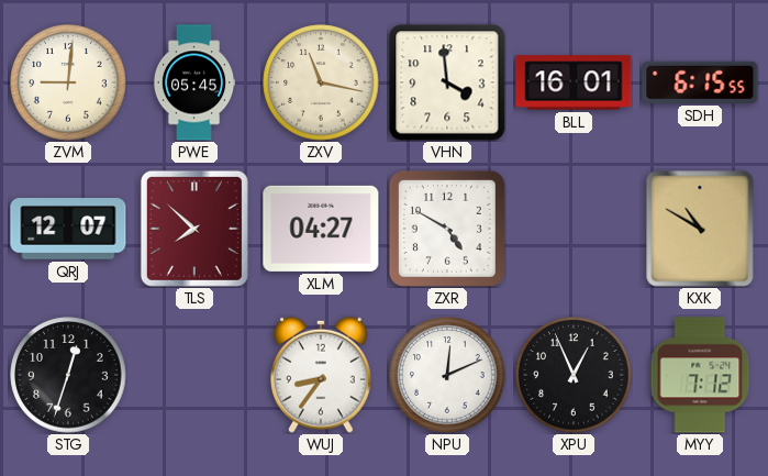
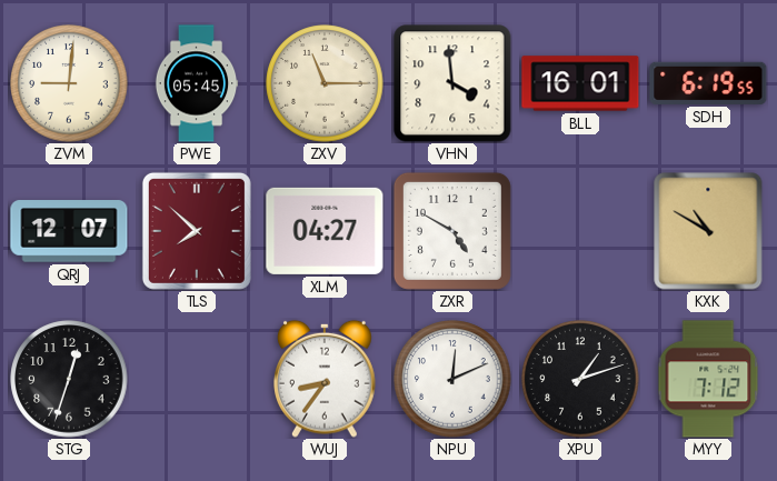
ZXV: 11:17 -> 11:15 (325, 83)
SDH: 6:15 -> 6:19 (708, 83)
XPU: 12:56 -> 1:12 (580, 379)
